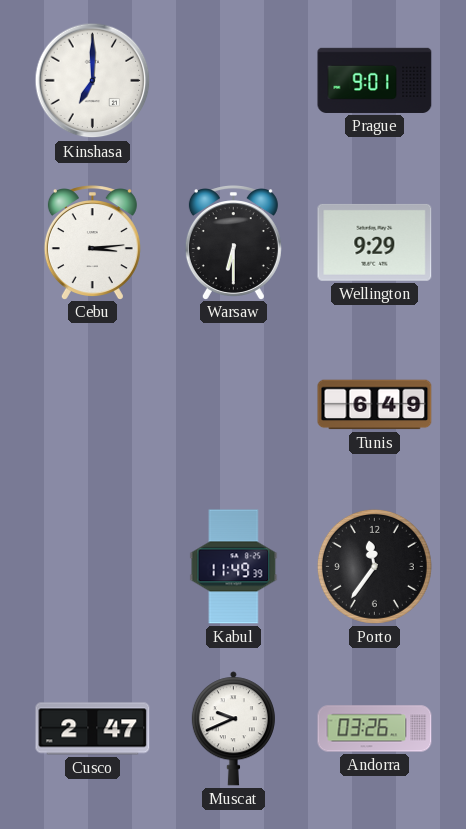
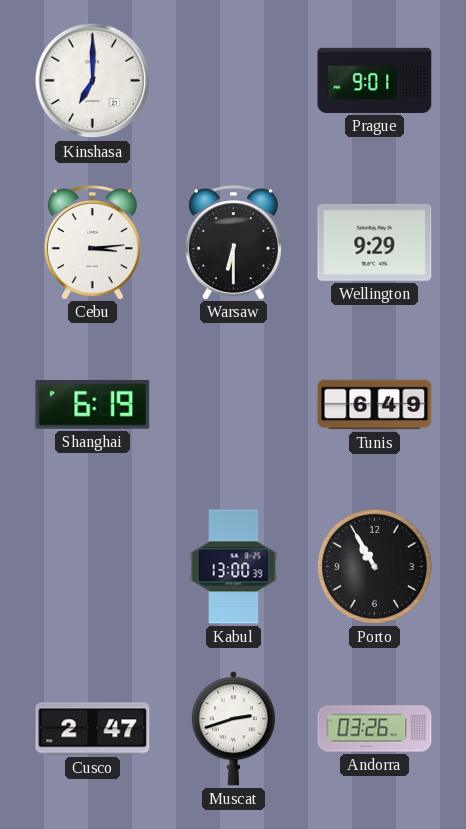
Shanghai: none -> 6:19 (93, 405)
Kabul: 11:49 -> 13:00 (234, 567)
Porto: 11:36 -> 10:55 (374, 566)
Muscat: 9:41 -> 2:42 (233, 729)
